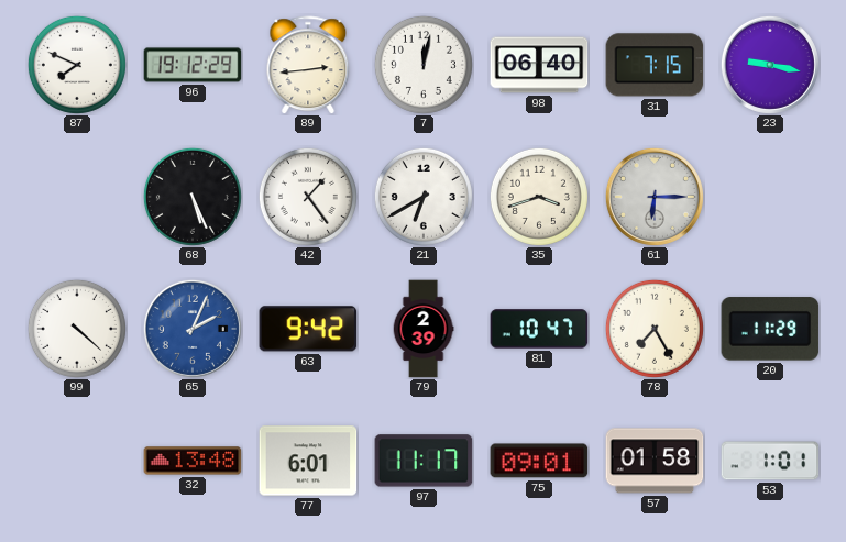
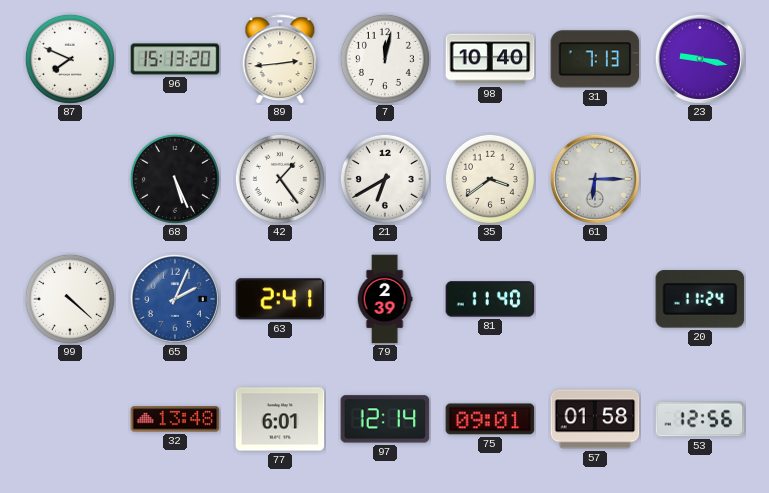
96: 19:12 -> 15:13 (175, 59)
98: 06:40 -> 10:40 (490, 59)
31: 7:15 -> 7:13 (595, 59)
35: 3:42 -> 3:39 (490, 179)
63: 9:42 -> 2:41 (280, 299)
81: 10:47 -> 11:40 (490, 299)
78: 7:25 -> none (655, 329)
20: 11:29 -> 11:24 (700, 299)
97: 11:17 -> 12:14 (385, 419)
53: 1:01 -> 12:56 (700, 419)
